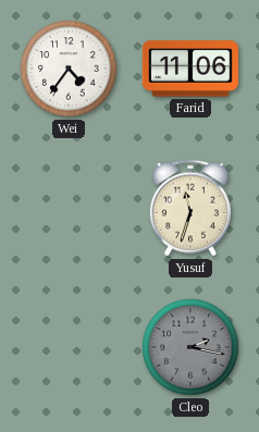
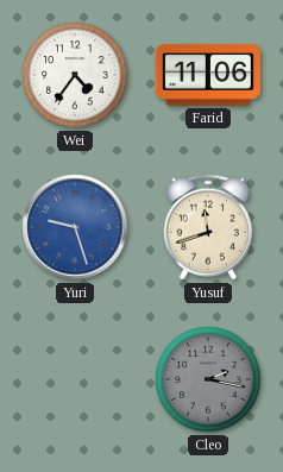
Yuri: none -> 9:27 (75, 227)
Yusuf: 11:33 -> 11:42 (208, 227)
